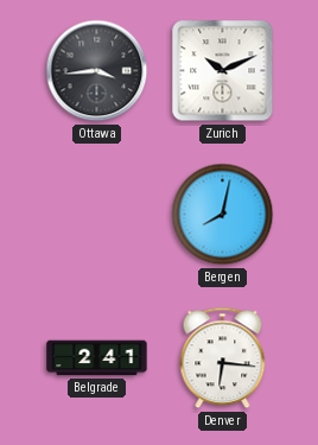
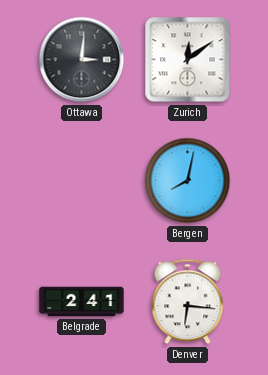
Ottawa: 3:44 -> 3:01 (82, 60)
Zurich: 10:11 -> 12:09 (188, 60)
